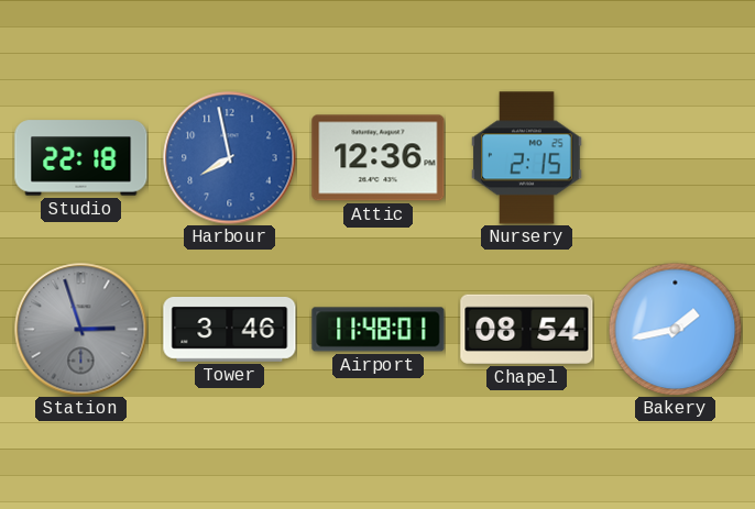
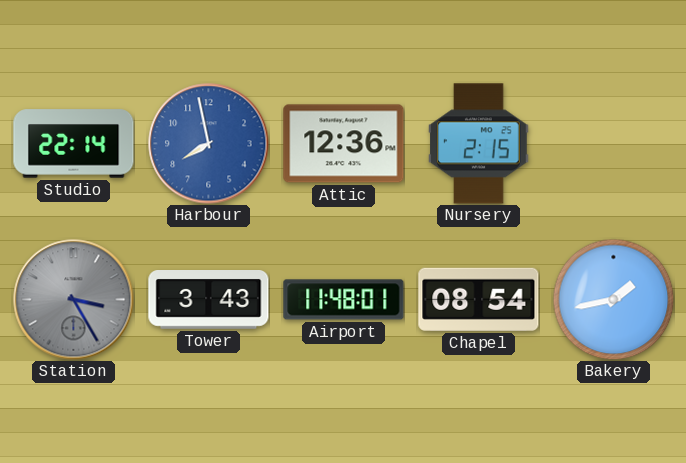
Studio: 22:18 -> 22:14 (74, 144)
Station: 2:57 -> 3:25 (74, 300)
Tower: 3:46 -> 3:43 (209, 300)
